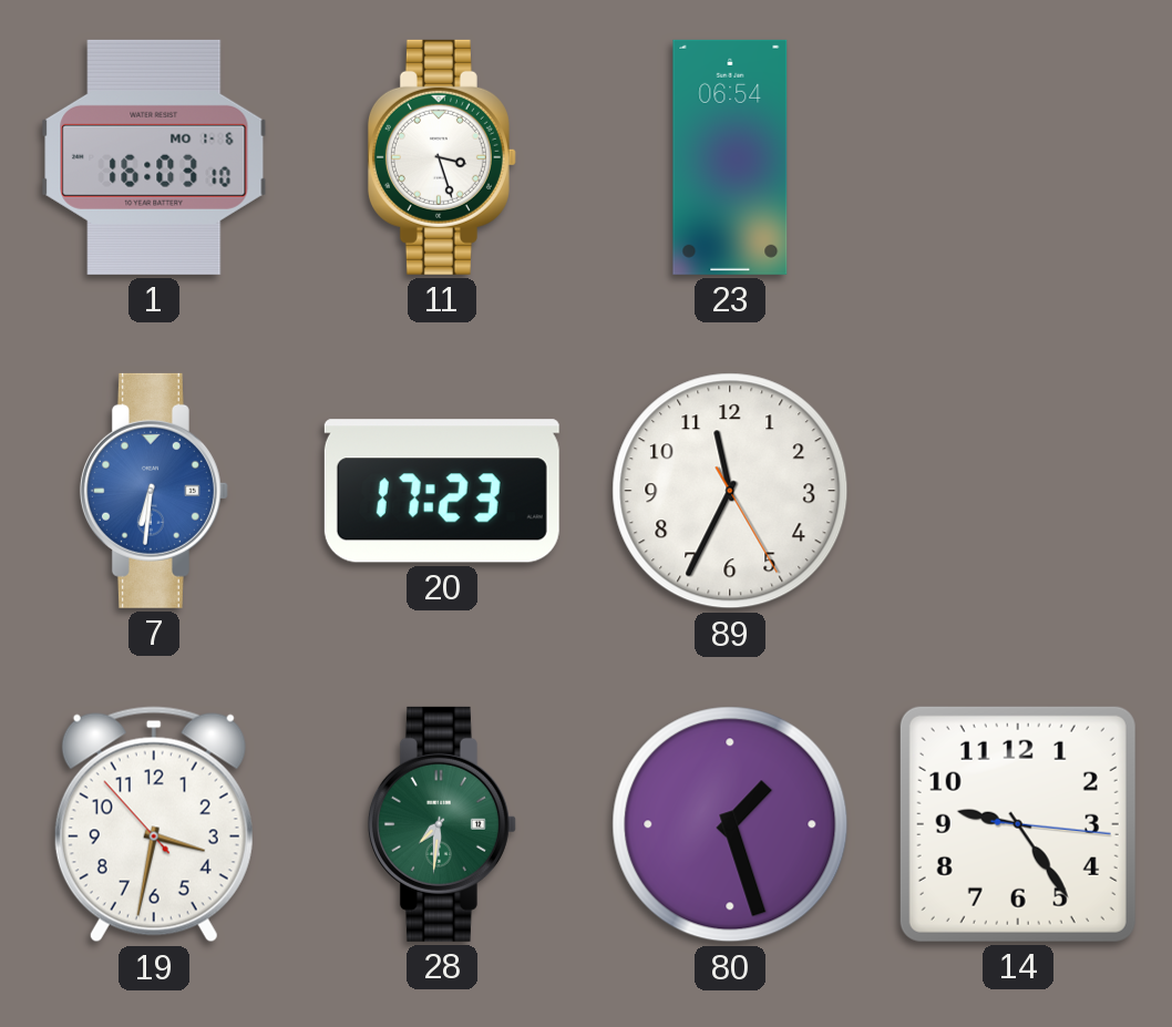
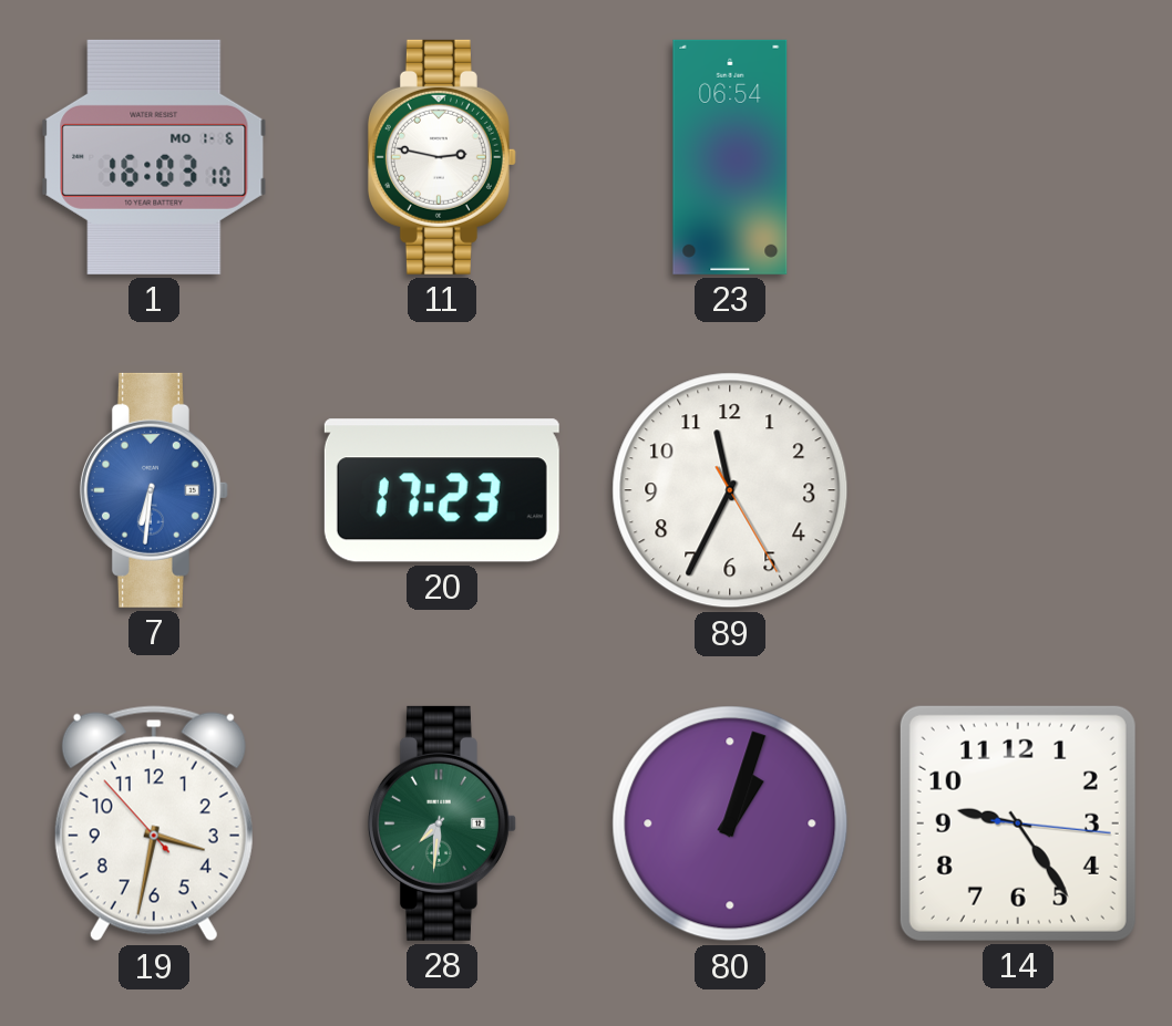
11: 3:27 -> 2:47 (442, 157)
80: 1:27 -> 1:03 (730, 823)
